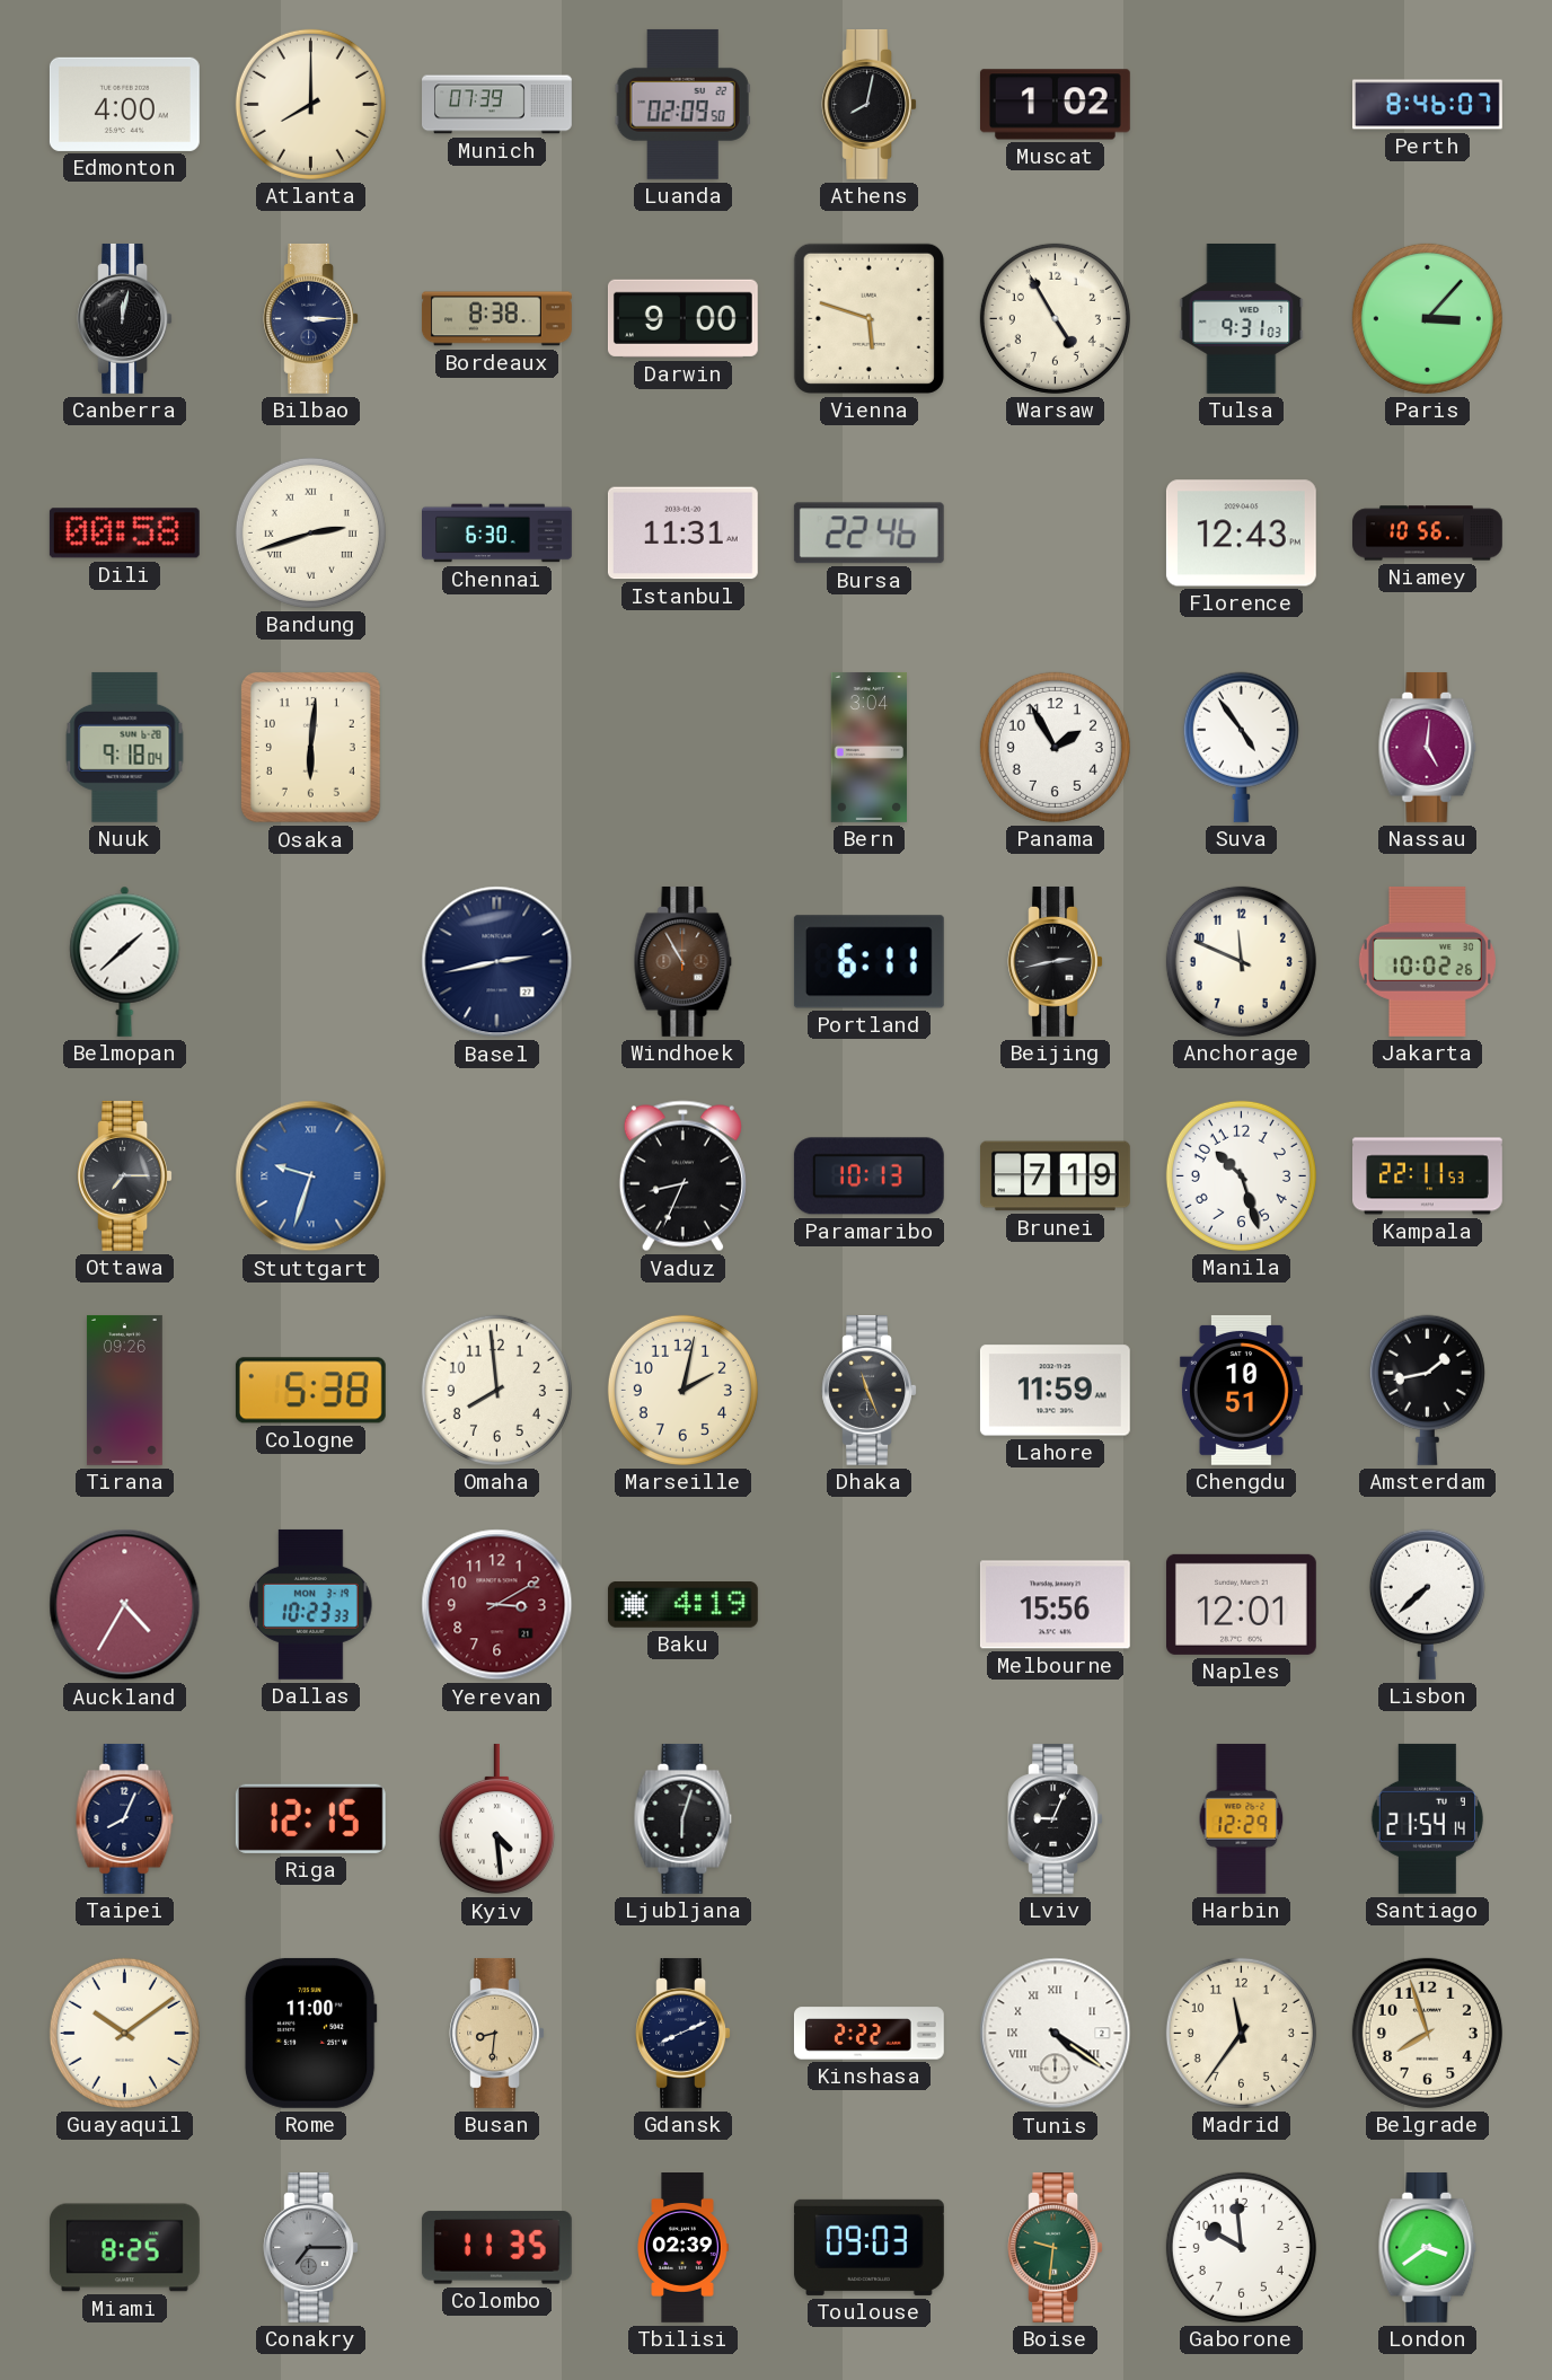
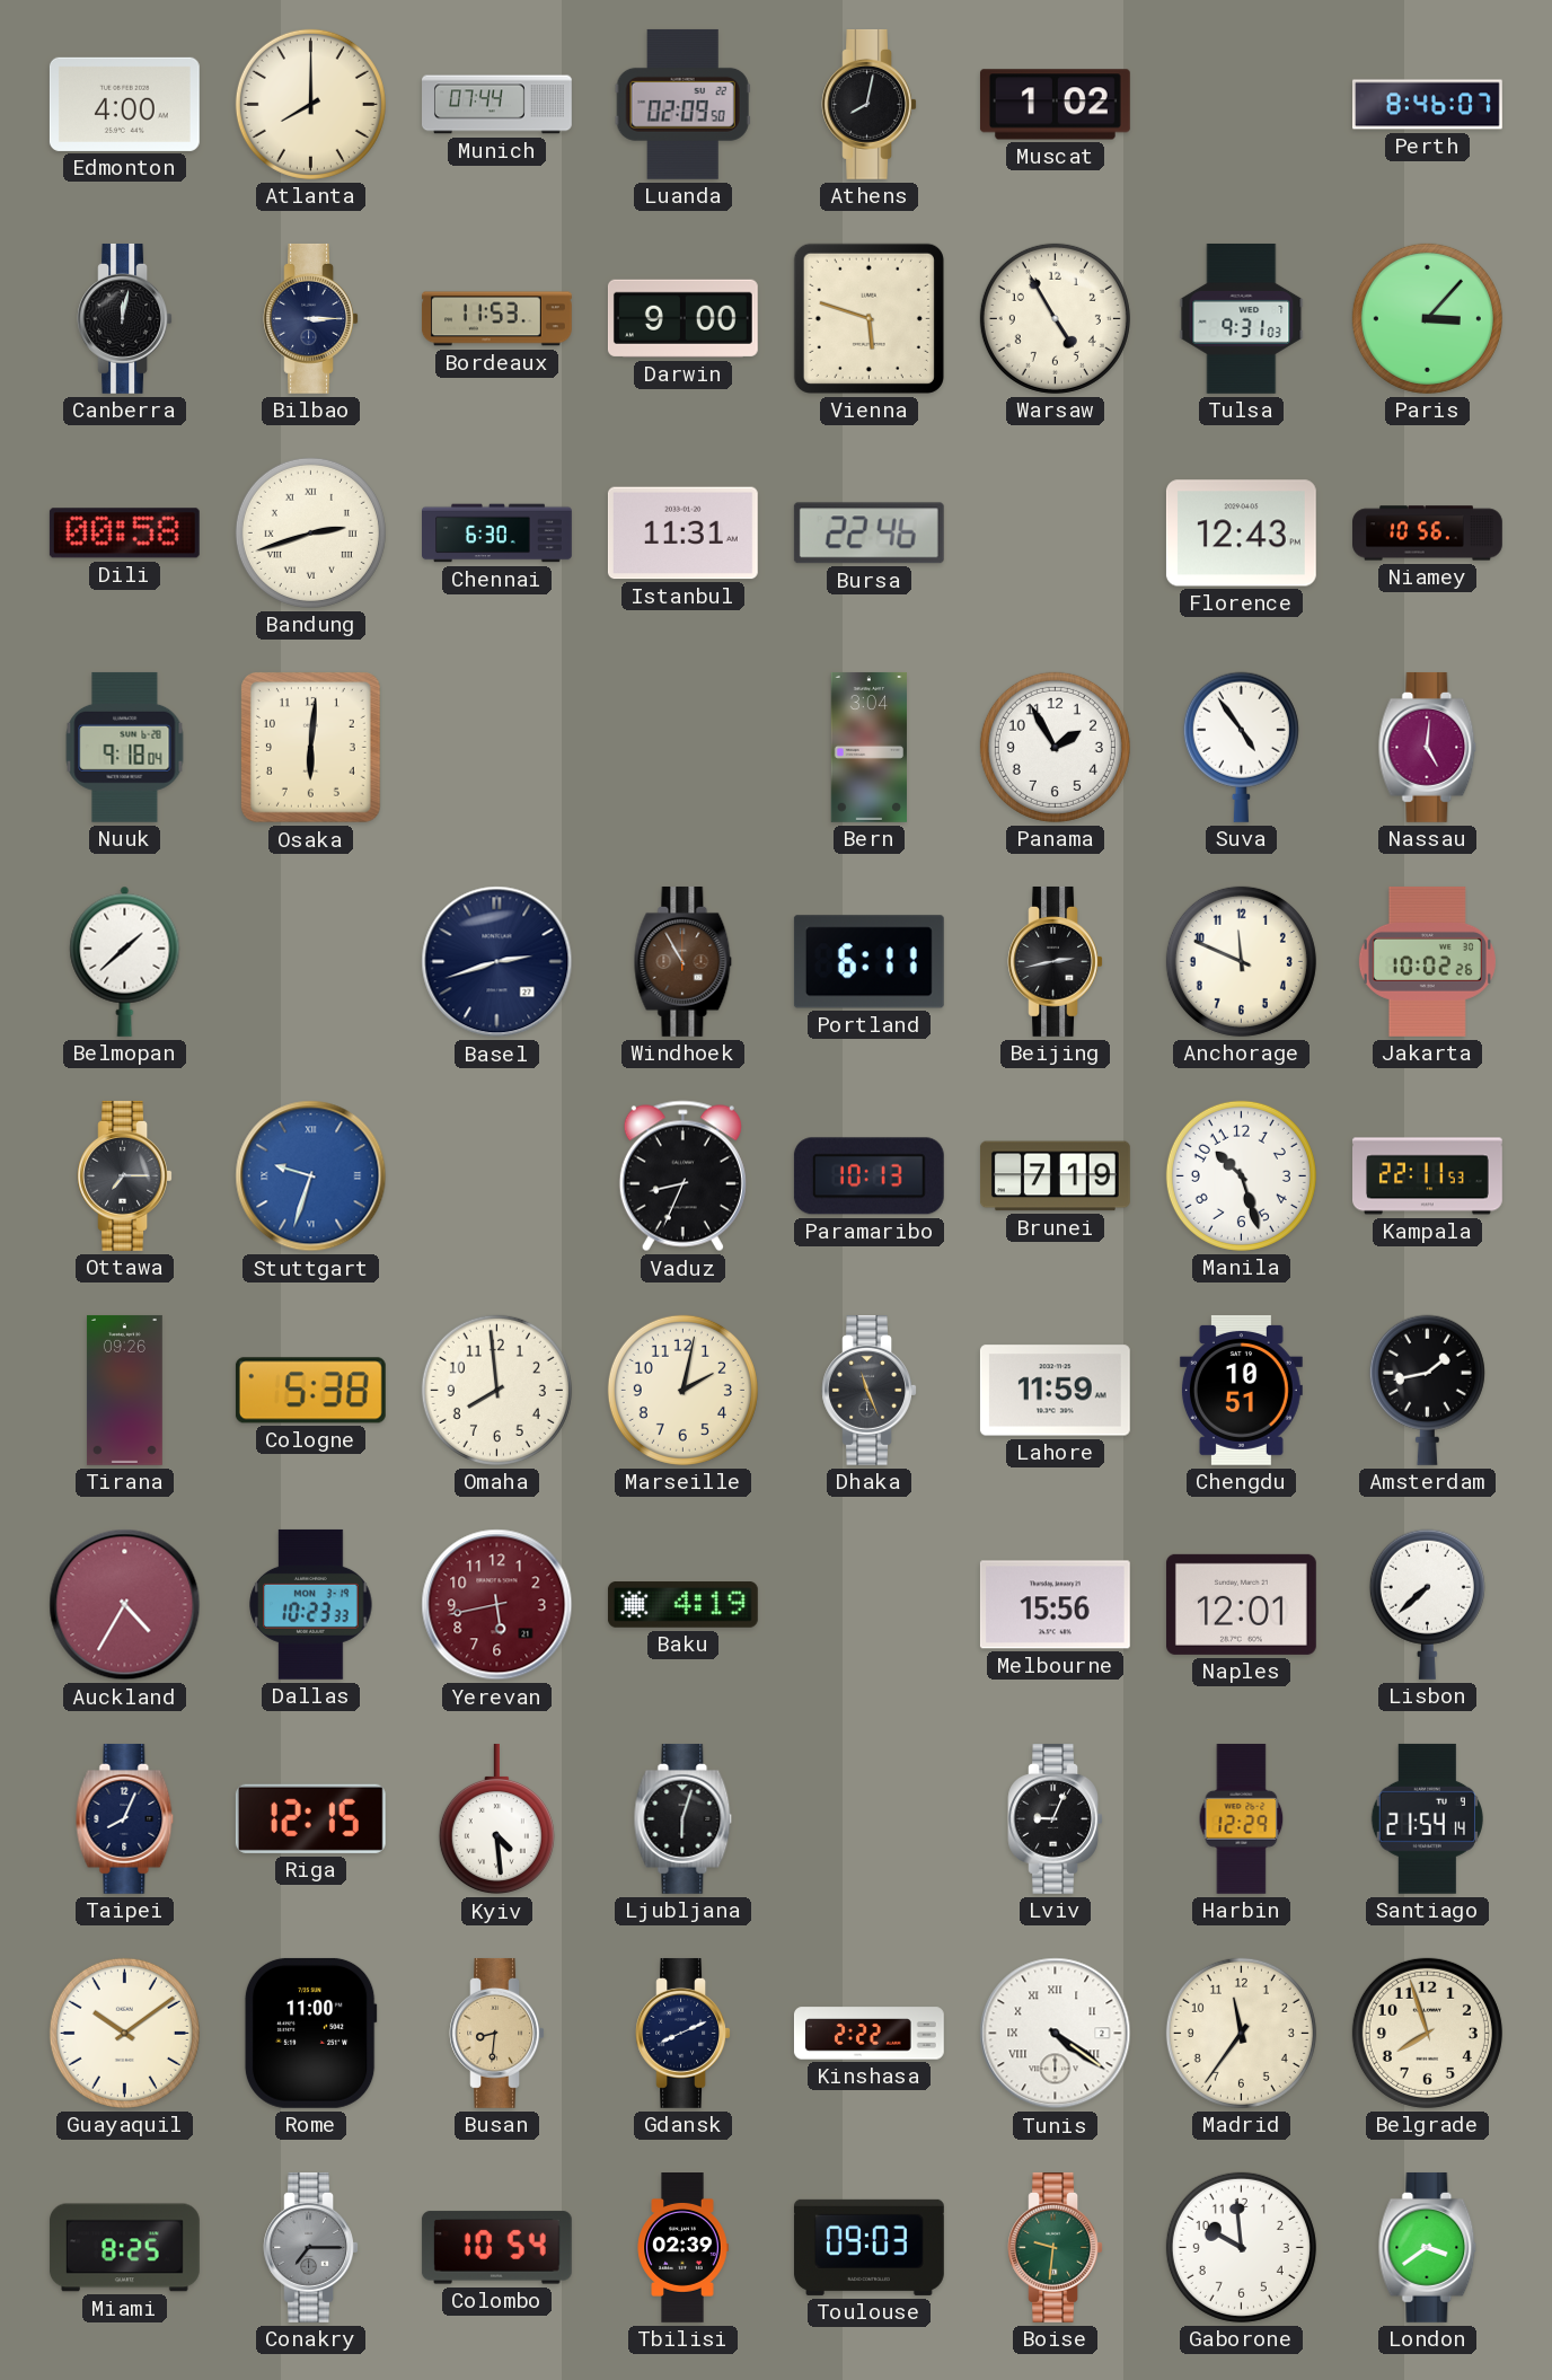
Munich: 07:39 -> 07:44 (497, 105)
Bordeaux: 8:38 -> 11:53 (496, 319)
Basel: 2:43 -> 2:42 (497, 962)
Yerevan: 3:10 -> 5:43 (497, 1605)
Colombo: 11:35 -> 10:54 (496, 2248)
